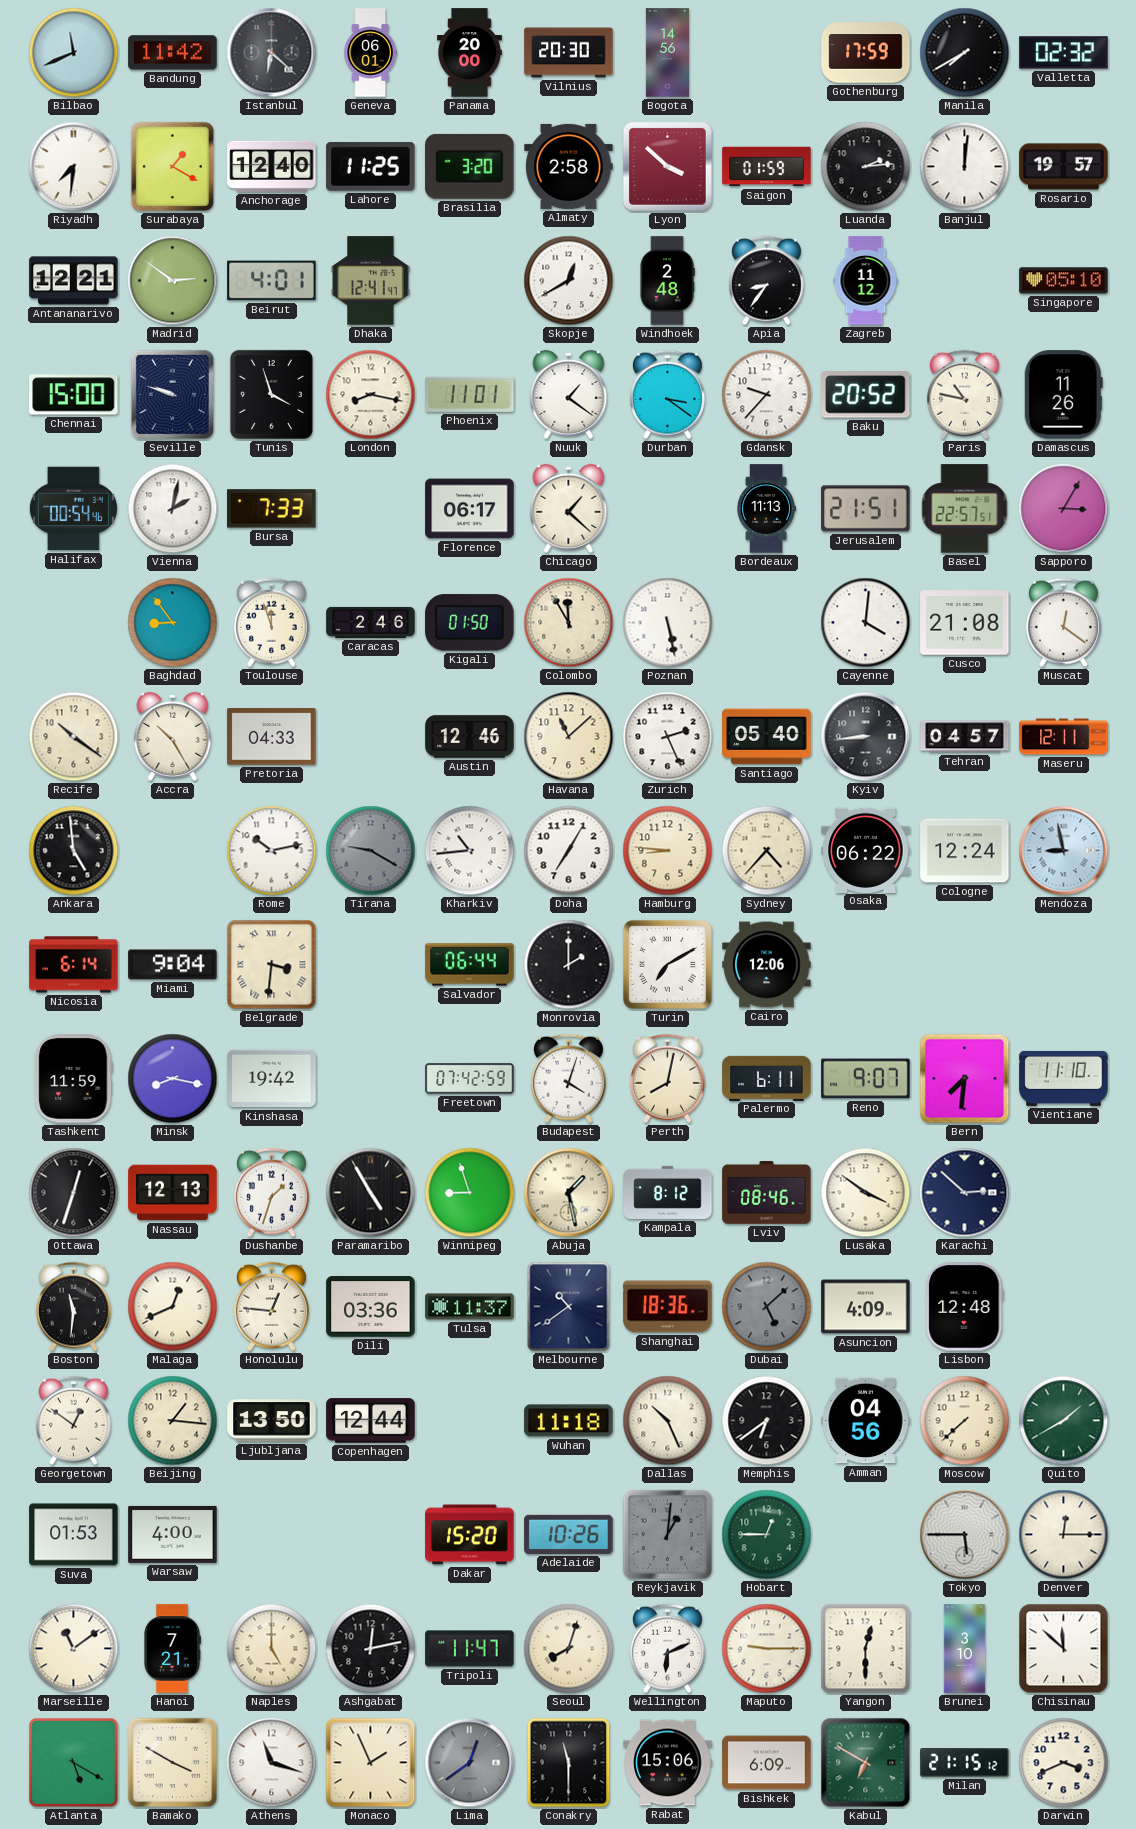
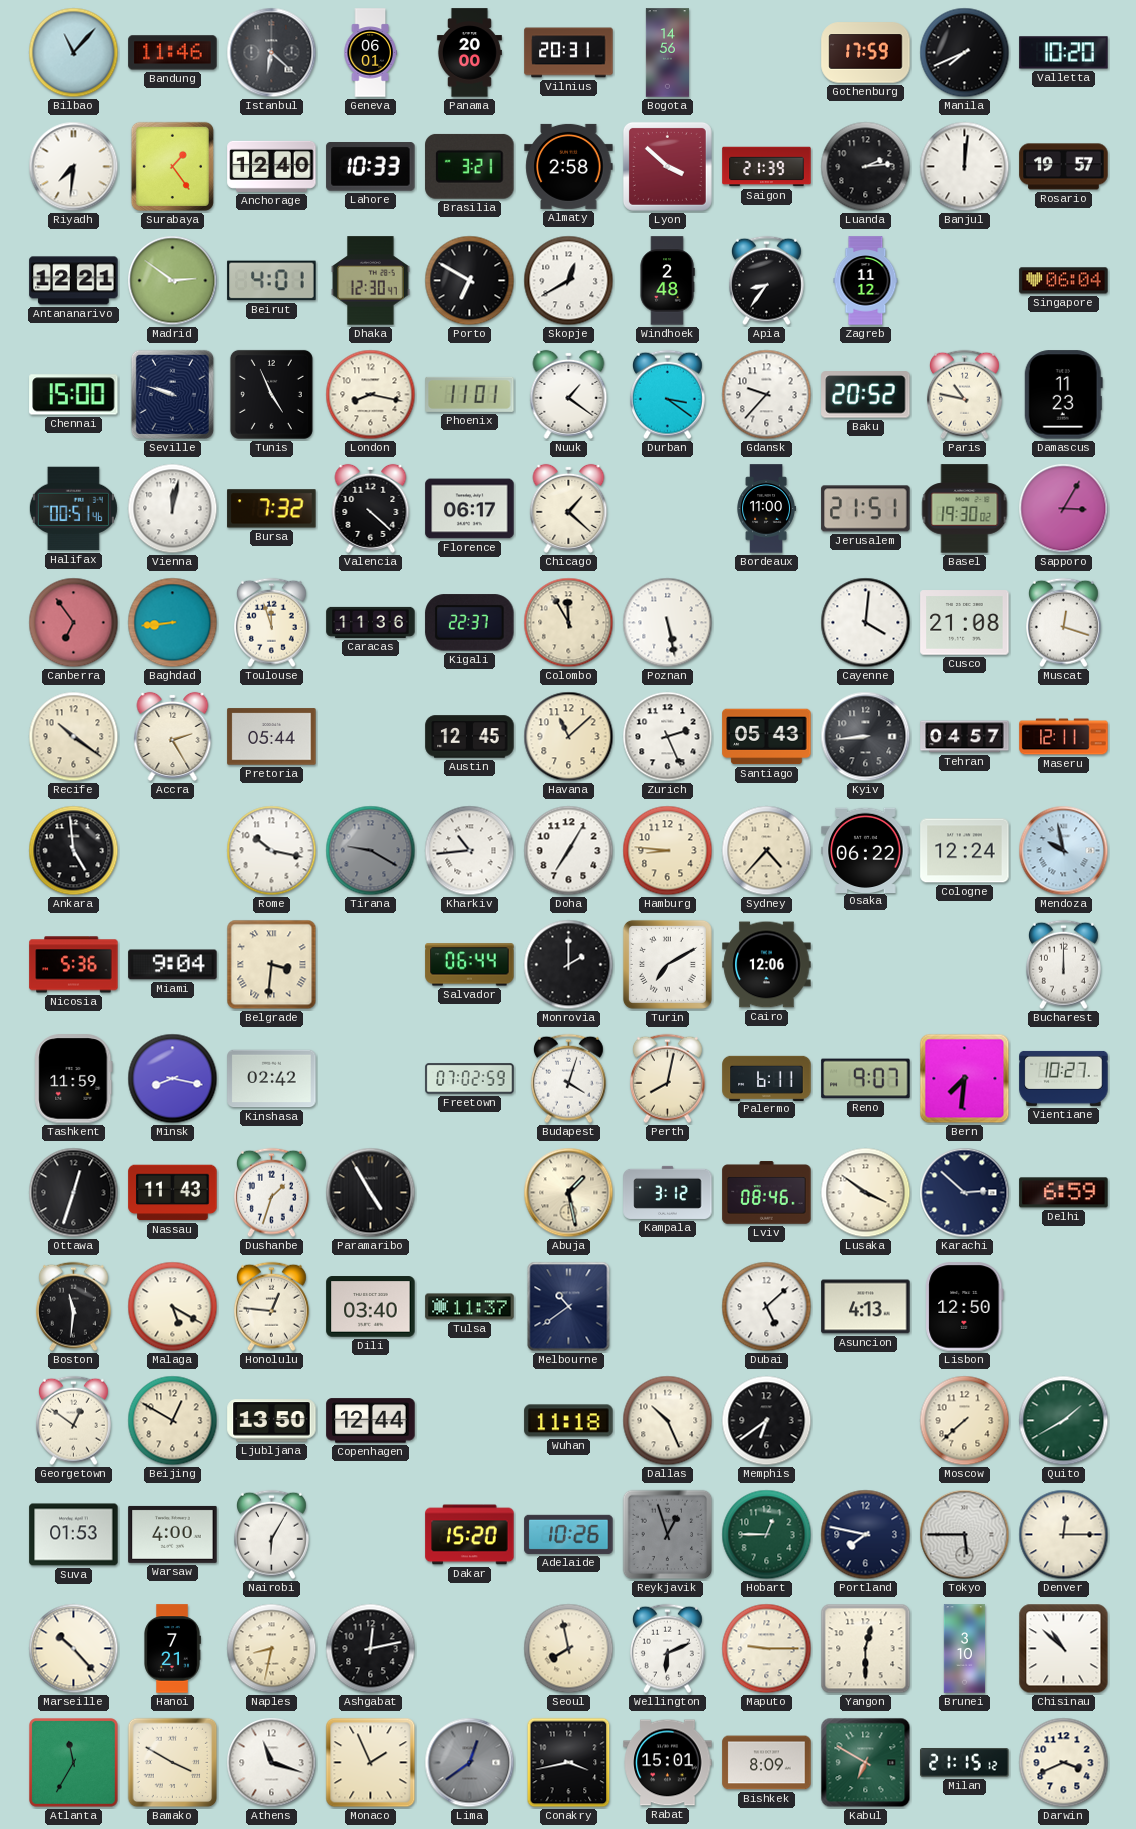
Bilbao: 11:41 -> 11:07 (74, 53)
Bandung: 11:42 -> 11:46 (173, 53)
Vilnius: 20:30 -> 20:31 (569, 53)
Manila: 7:40 -> 7:41 (965, 53)
Valletta: 02:32 -> 10:20 (1064, 53)
Surabaya: 1:20 -> 1:24 (172, 166)
Lahore: 11:25 -> 10:33 (371, 167)
Brasilia: 3:20 -> 3:21 (470, 166)
Saigon: 01:59 -> 21:39 (767, 167)
Dhaka: 12:41 -> 12:30 (371, 281)
Porto: none -> 6:50 (470, 281)
Singapore: 05:10 -> 06:04 (1064, 281)
Tunis: 3:57 -> 4:56 (271, 394)
Damascus: 11:26 -> 11:23 (1063, 395)
Halifax: 00:54 -> 00:51 (73, 509)
Vienna: 2:02 -> 12:02 (173, 509)
Bursa: 7:33 -> 7:32 (272, 509)
Valencia: none -> 4:22 (371, 508)
Bordeaux: 11:13 -> 11:00 (766, 509)
Basel: 22:57 -> 19:30 (965, 509)
Canberra: none -> 6:54 (74, 623)
Baghdad: 8:54 -> 8:44 (173, 623)
Caracas: 2:46 -> 11:36 (371, 622)
Kigali: 01:50 -> 22:37 (470, 623)
Muscat: 12:21 -> 12:18 (1063, 623)
Accra: 10:25 -> 2:25 (173, 736)
Pretoria: 04:33 -> 05:44 (272, 737)
Austin: 12:46 -> 12:45 (470, 737)
Santiago: 05:40 -> 05:43 (767, 737)
Rome: 10:13 -> 10:17 (272, 851)
Mendoza: 8:58 -> 9:58 (1064, 851)
Nicosia: 6:14 -> 5:36 (74, 965)
Bucharest: none -> 12:00 (1063, 965)
Kinshasa: 19:42 -> 02:42 (272, 1079)
Freetown: 07:42 -> 07:02 (470, 1079)
Vientiane: 11:10 -> 10:27 (1064, 1078)
Nassau: 12:13 -> 11:43 (173, 1193)
Winnipeg: 8:57 -> none (470, 1193)
Kampala: 8:12 -> 3:12 (668, 1192)
Delhi: none -> 6:59 (1064, 1193)
Malaga: 12:41 -> 5:20 (173, 1307)
Dili: 03:36 -> 03:40 (371, 1307)
Shanghai: 18:36 -> none (668, 1307)
Dubai dial: grey -> white (767, 1307)
Asuncion: 4:09 -> 4:13 (866, 1307)
Lisbon: 12:48 -> 12:50 (965, 1307)
Beijing: 1:16 -> 12:50 (173, 1421)
Amman: 04:56 -> none (866, 1421)
Nairobi: none -> 6:05 (271, 1535)
Reykjavik: 1:01 -> 12:57 (668, 1535)
Portland: none -> 7:47 (866, 1535)
Marseille: 11:09 -> 10:23 (74, 1649)
Naples: 5:00 -> 8:32 (272, 1649)
Tripoli: 11:47 -> none (470, 1649)
Seoul: 8:03 -> 7:58 (569, 1649)
Chisinau: 11:52 -> 10:52 (1064, 1649)
Atlanta: 5:20 -> 11:35 (74, 1763)
Conakry: 11:30 -> 3:43 (569, 1763)
Rabat: 15:06 -> 15:01 (668, 1763)
Bishkek: 6:09 -> 8:09 (767, 1763)
